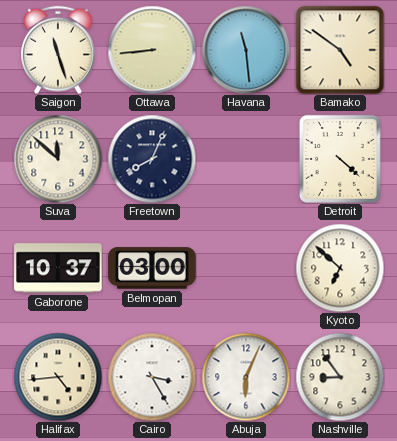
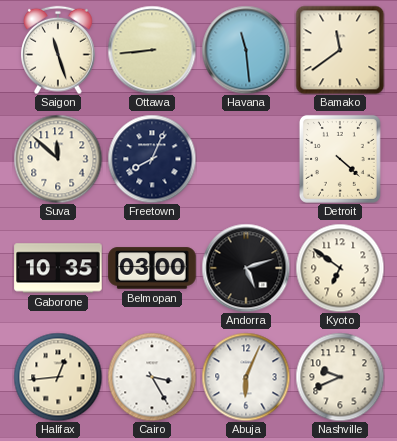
Bamako: 4:51 -> 11:39 (340, 50)
Gaborone: 10:37 -> 10:35 (58, 268)
Andorra: none -> 5:12 (246, 268)
Kyoto: 6:52 -> 6:51 (340, 268)
Halifax: 4:44 -> 12:44 (58, 377)
Nashville: 8:54 -> 9:41 (340, 377)
